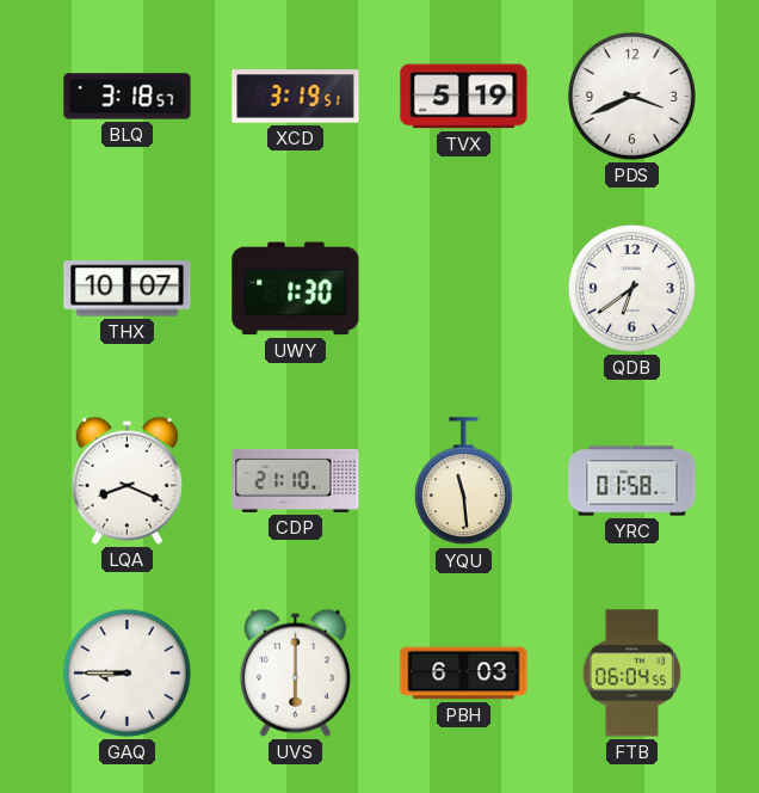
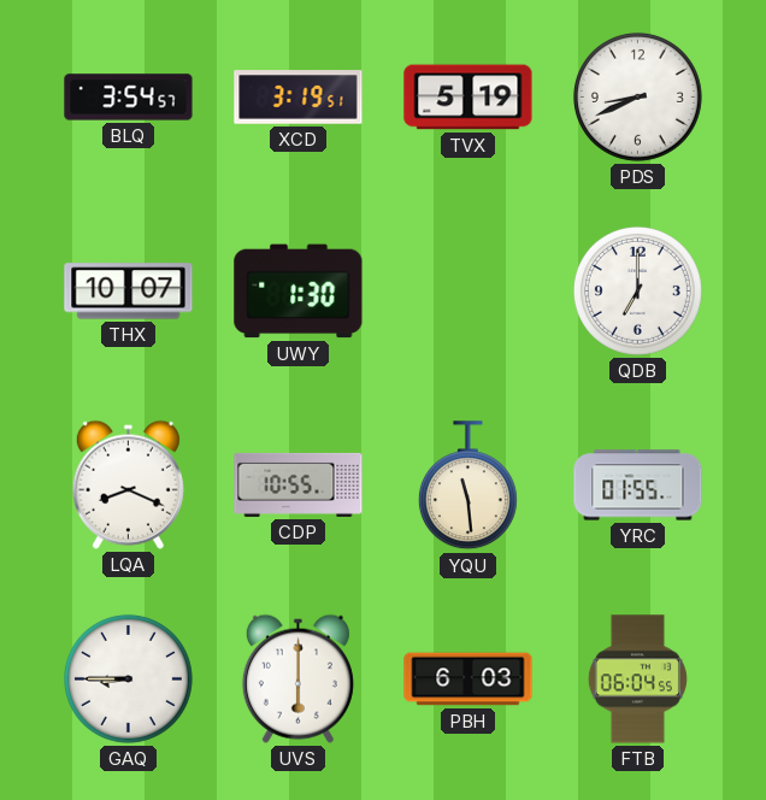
BLQ: 3:18 -> 3:54 (129, 98)
PDS: 3:41 -> 8:41 (637, 96)
QDB: 6:39 -> 7:00 (637, 290)
CDP: 21:10 -> 10:55 (299, 484)
YRC: 01:58 -> 01:55 (638, 486)
